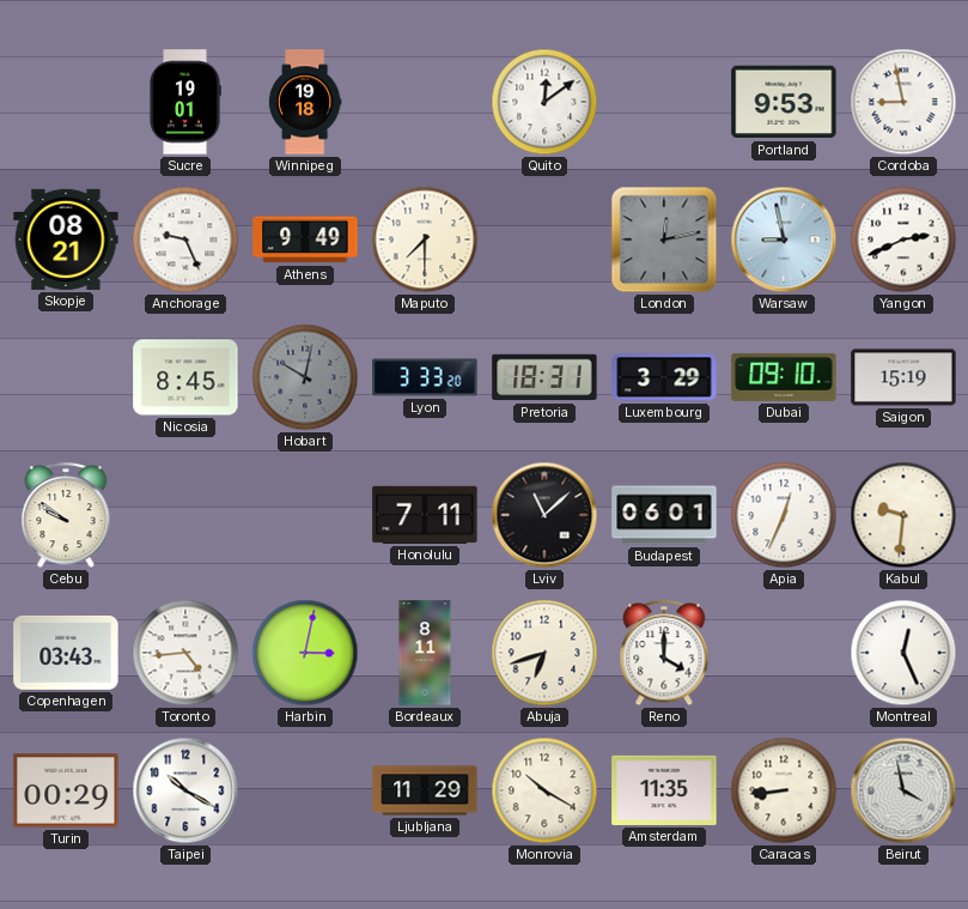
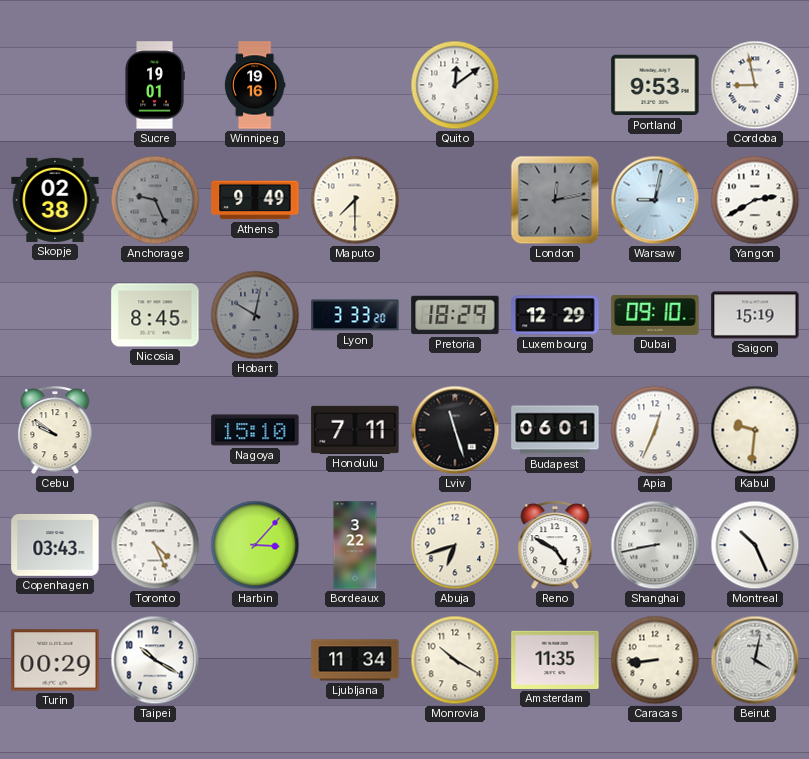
Winnipeg: 19:18 -> 19:16 (255, 85)
Skopje: 08:21 -> 02:38 (55, 200)
Anchorage dial: white -> grey (155, 200)
Warsaw: 8:58 -> 9:02 (655, 200)
Yangon: 2:41 -> 2:40 (755, 200)
Pretoria: 18:31 -> 18:29 (455, 315)
Luxembourg: 3:29 -> 12:29 (555, 315)
Nagoya: none -> 15:10 (255, 430)
Lviv: 11:08 -> 11:27 (455, 430)
Toronto: 4:44 -> 4:26 (155, 545)
Harbin: 3:02 -> 3:07 (255, 545)
Bordeaux: 8:11 -> 3:22 (355, 545)
Reno: 4:00 -> 4:50 (555, 546)
Shanghai: none -> 8:43 (655, 545)
Montreal: 12:26 -> 10:26 (755, 545)
Ljubljana: 11:29 -> 11:34 (355, 660)
Beirut: 3:58 -> 4:02 (755, 660)
